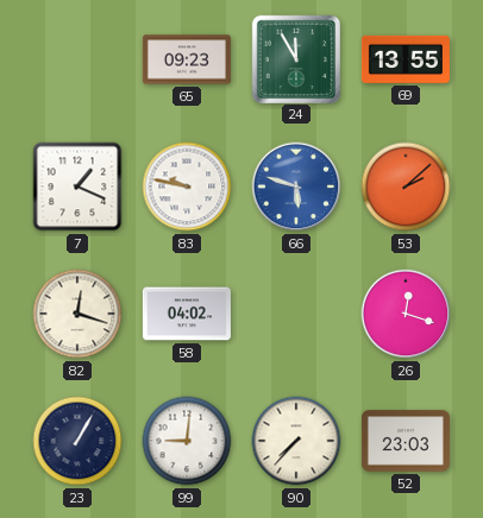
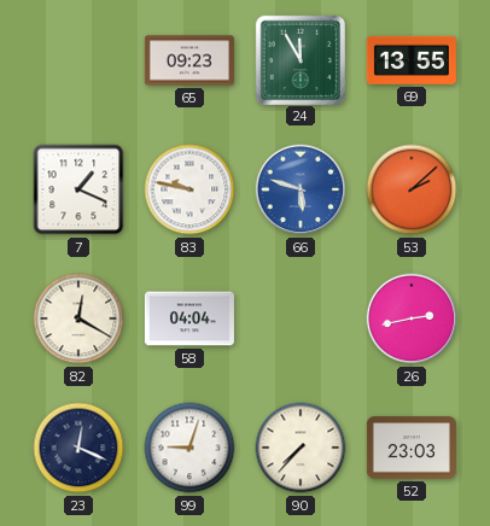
82: 12:18 -> 12:20 (78, 318)
58: 04:02 -> 04:04 (189, 318)
26: 12:18 -> 2:43 (412, 318)
23: 1:05 -> 12:19 (78, 448)
99: 9:01 -> 9:03 (189, 448)
